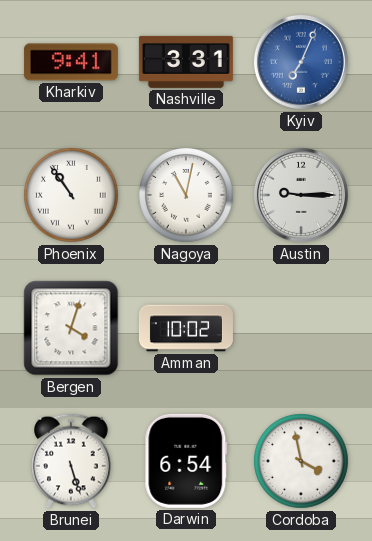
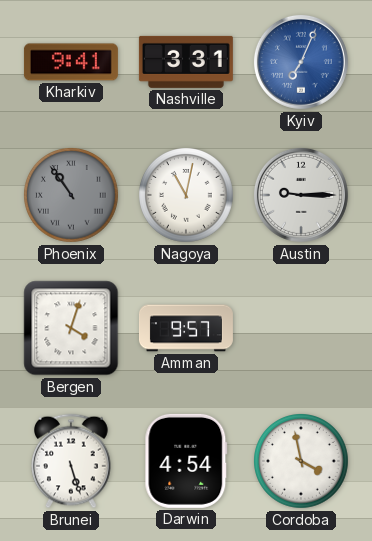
Phoenix dial: white -> grey (72, 196)
Amman: 10:02 -> 9:57 (186, 328)
Darwin: 6:54 -> 4:54 (186, 461)
